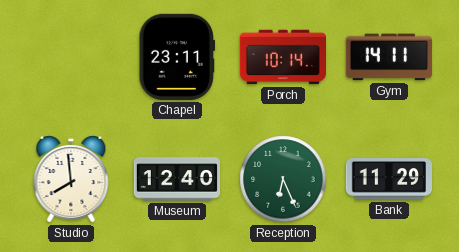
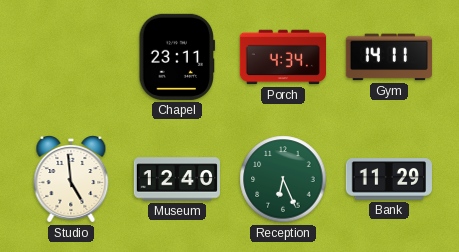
Porch: 10:14 -> 4:34 (282, 57)
Studio: 7:59 -> 4:59 (71, 179)
